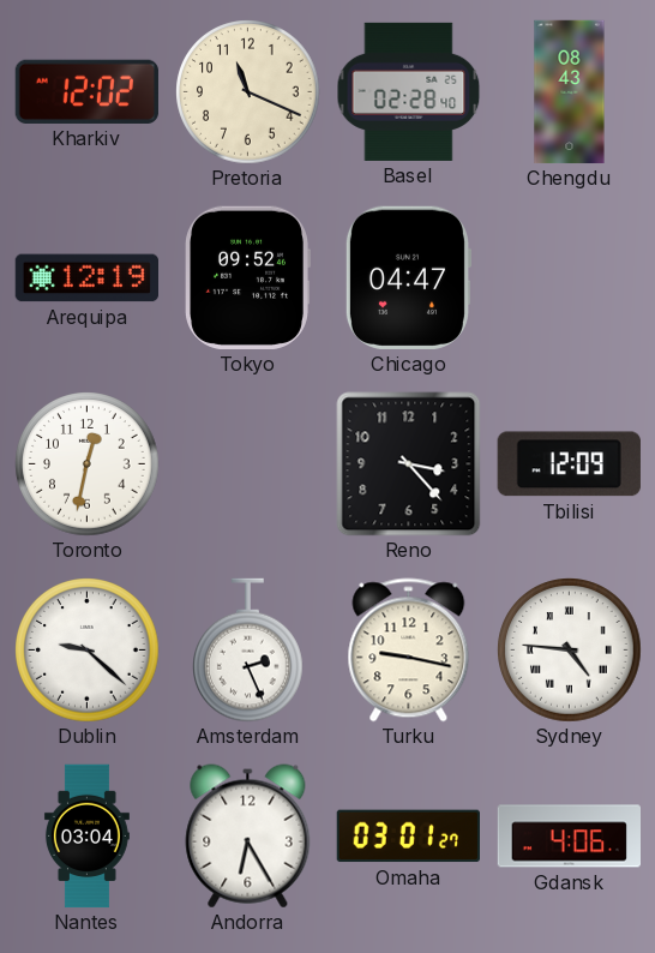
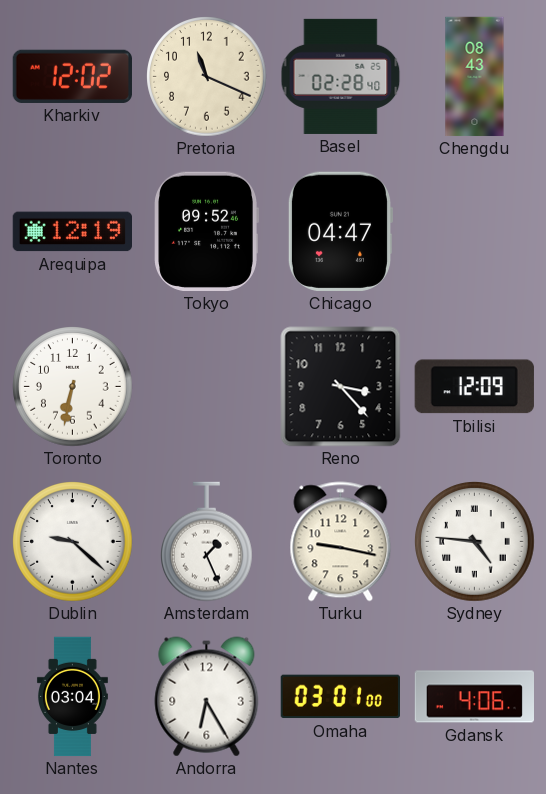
Toronto: 12:32 -> 6:32 (73, 387)
Amsterdam: 2:26 -> 1:26 (207, 542)
Omaha: 03:01:27 -> 03:01:00 (340, 697)
